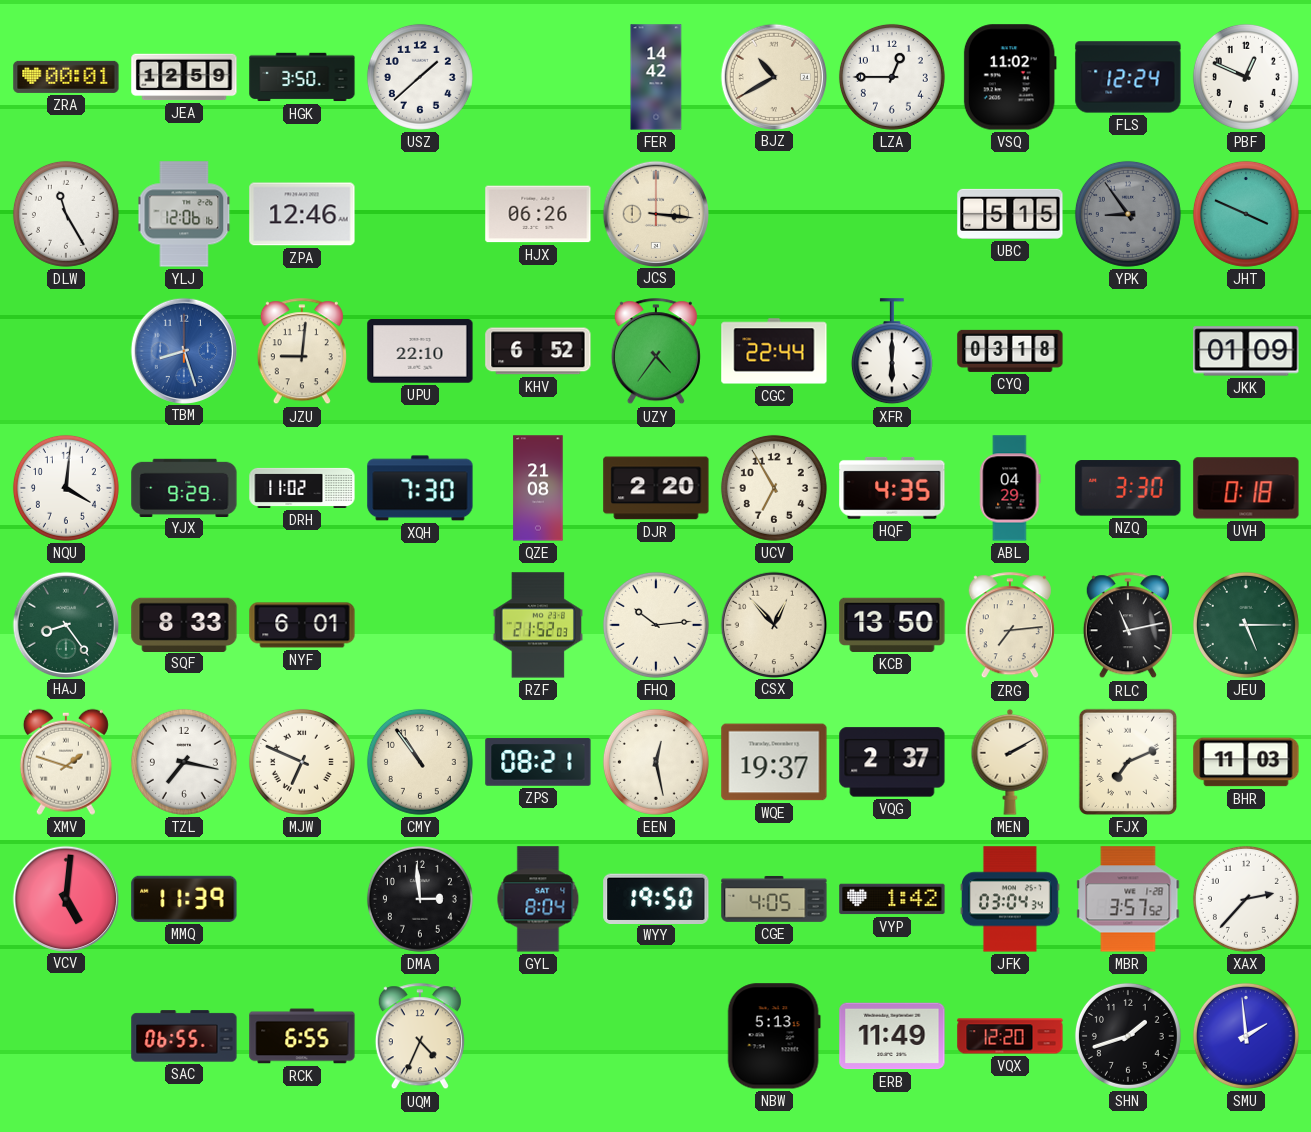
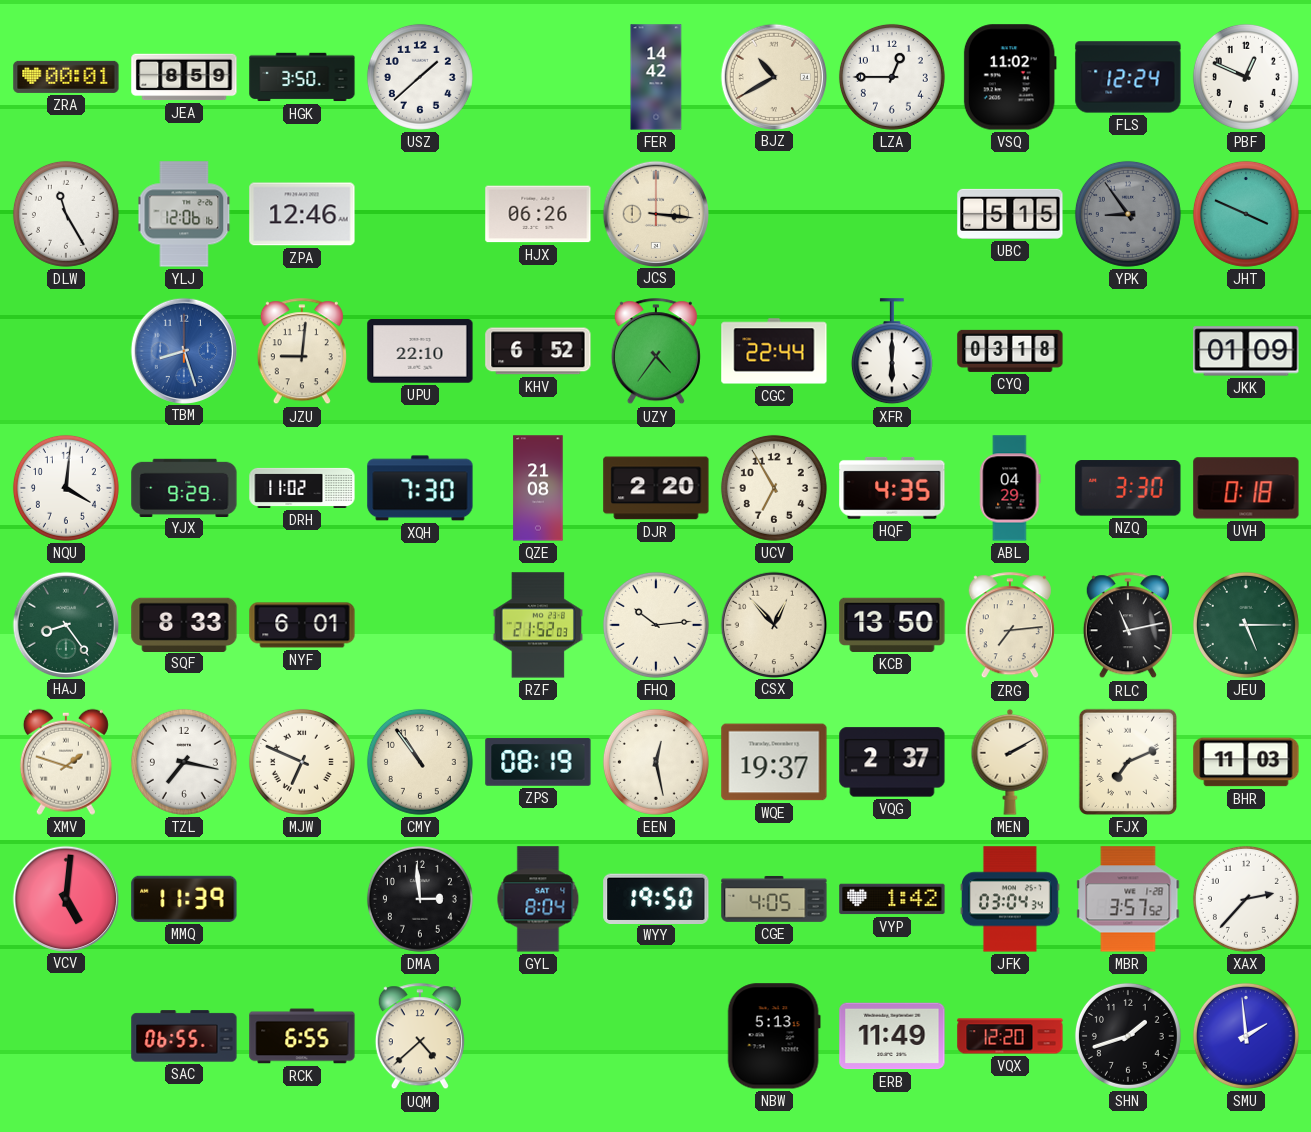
JEA: 12:59 -> 8:59 (184, 77)
ZPS: 08:21 -> 08:19 (538, 762)
UQM: 4:34 -> 4:38 (420, 1037)
